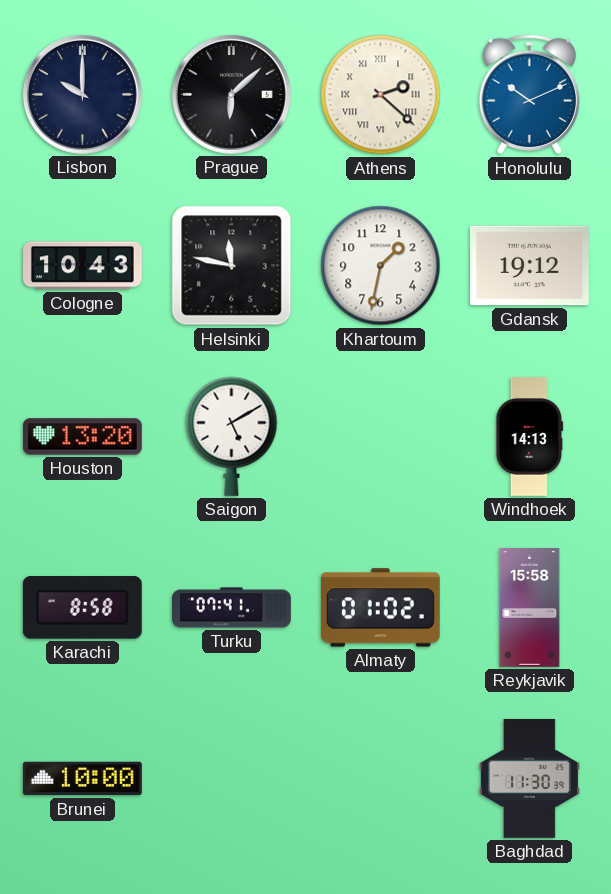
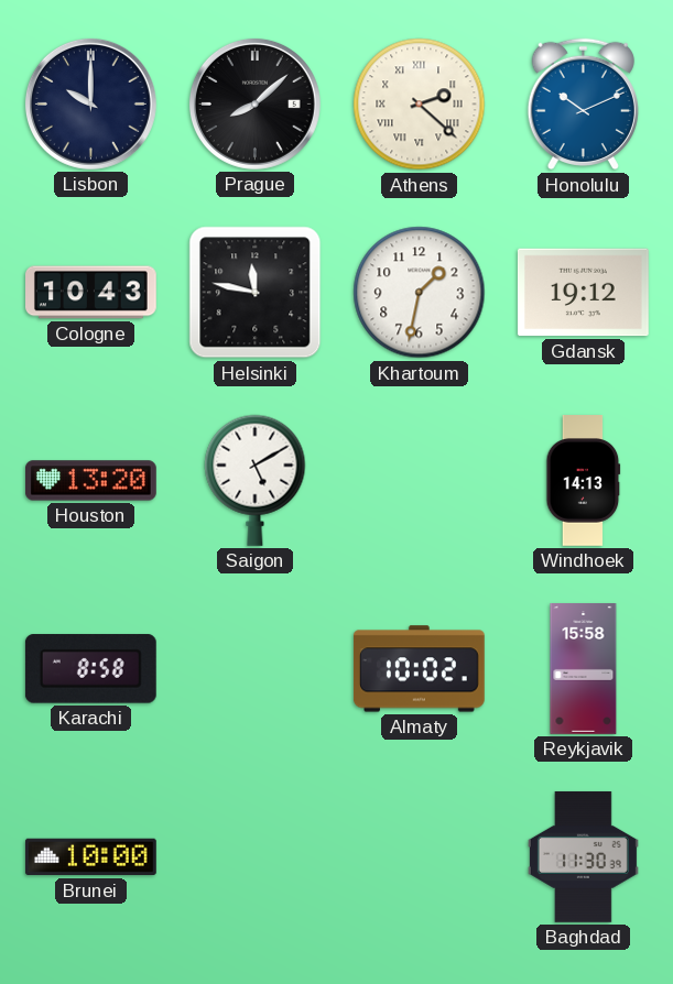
Prague: 6:08 -> 8:08 (254, 103)
Turku: 07:41 -> none (232, 608)
Almaty: 01:02 -> 10:02 (419, 669)
